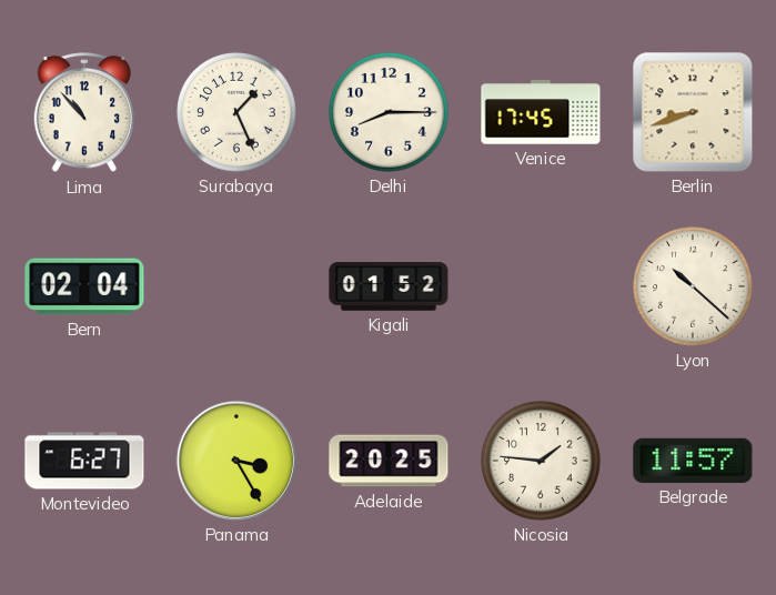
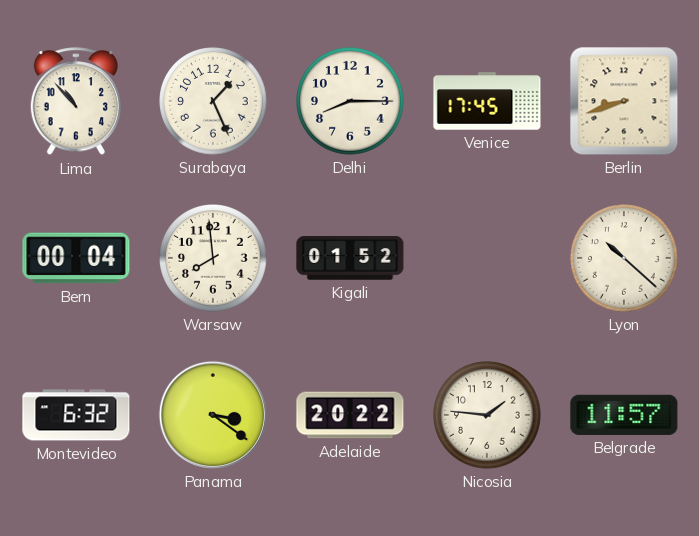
Bern: 02:04 -> 00:04 (76, 258)
Warsaw: none -> 7:59 (214, 259)
Montevideo: 6:27 -> 6:32 (76, 415)
Panama: 3:25 -> 3:21 (213, 415)
Adelaide: 20:25 -> 20:22 (350, 415)
